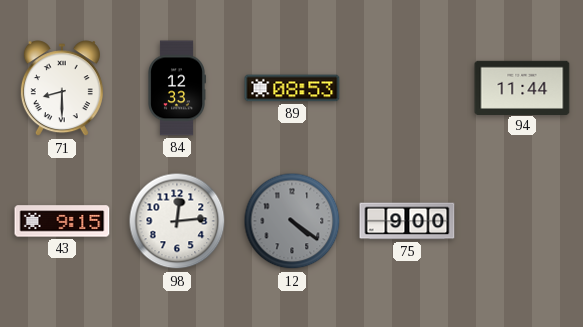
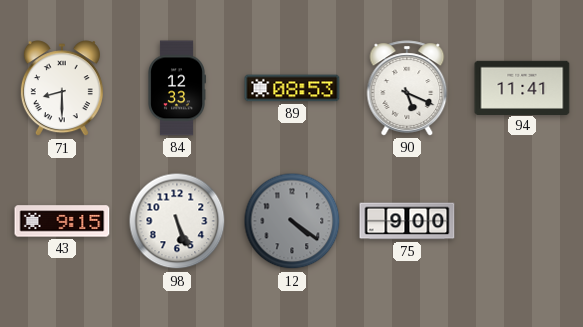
90: none -> 5:19 (407, 88)
94: 11:44 -> 11:41 (522, 87)
98: 12:14 -> 5:26 (177, 221)
